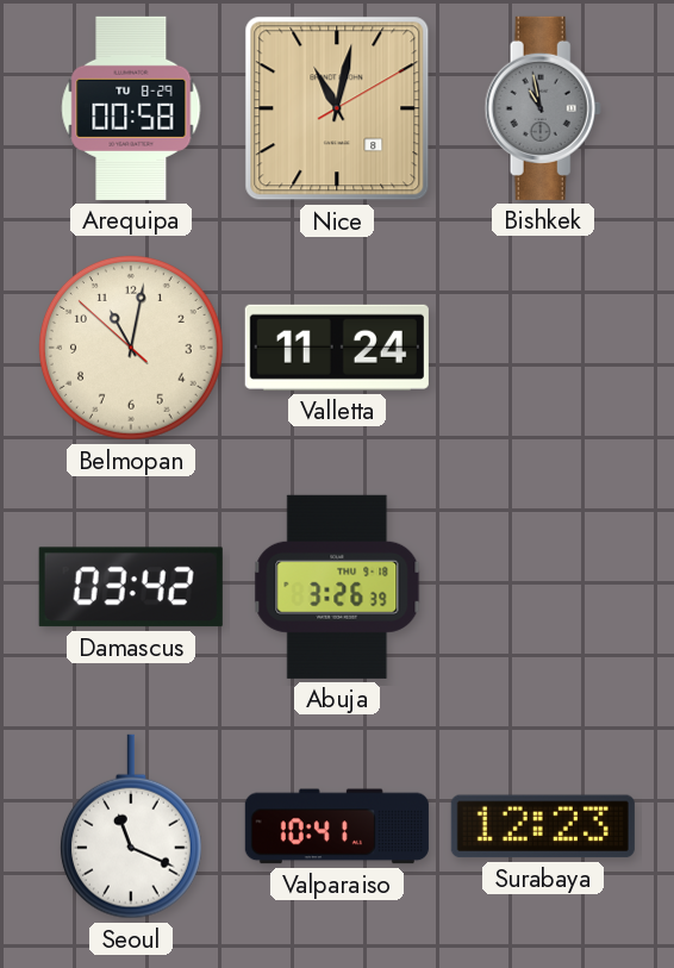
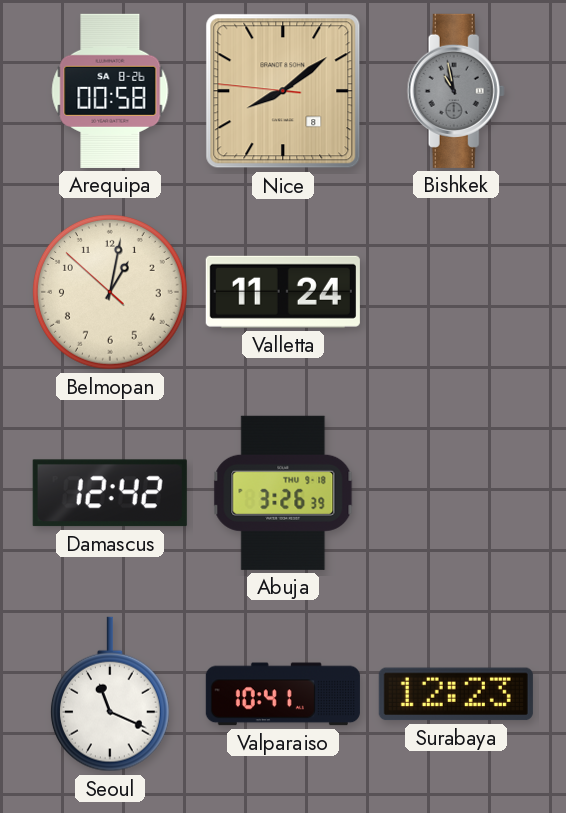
Arequipa date: TU 8-29 -> SA 8-26 (110, 91)
Nice: 11:02 -> 8:08 (283, 91)
Belmopan: 11:01 -> 1:01 (110, 292)
Damascus: 03:42 -> 12:42 (110, 493)
